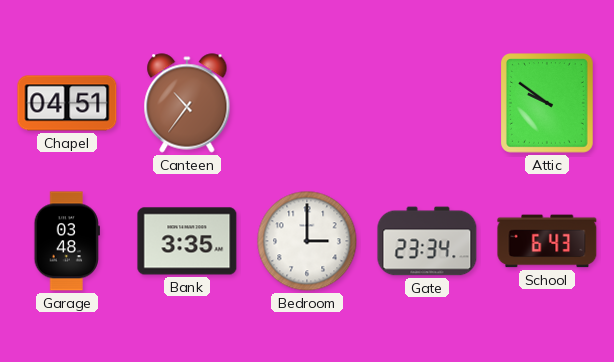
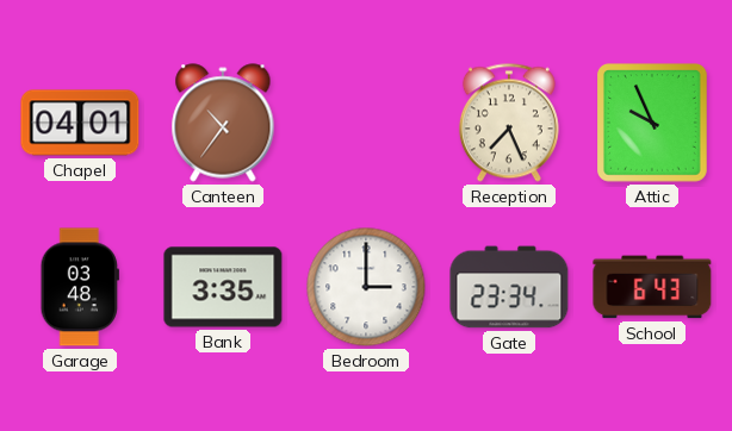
Chapel: 04:51 -> 04:01 (80, 123)
Reception: none -> 7:26 (509, 123)
Attic: 9:51 -> 9:56 (653, 124)
